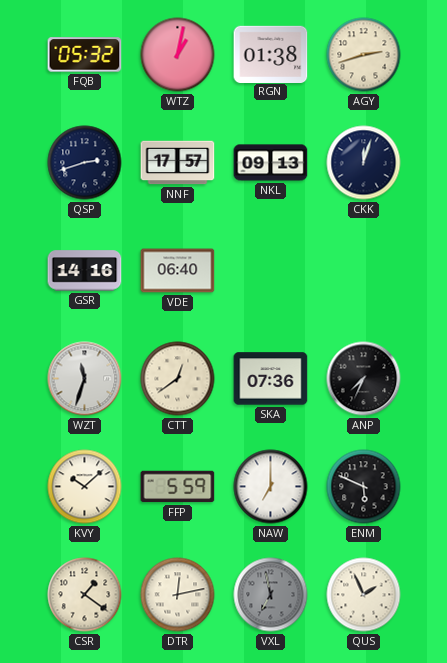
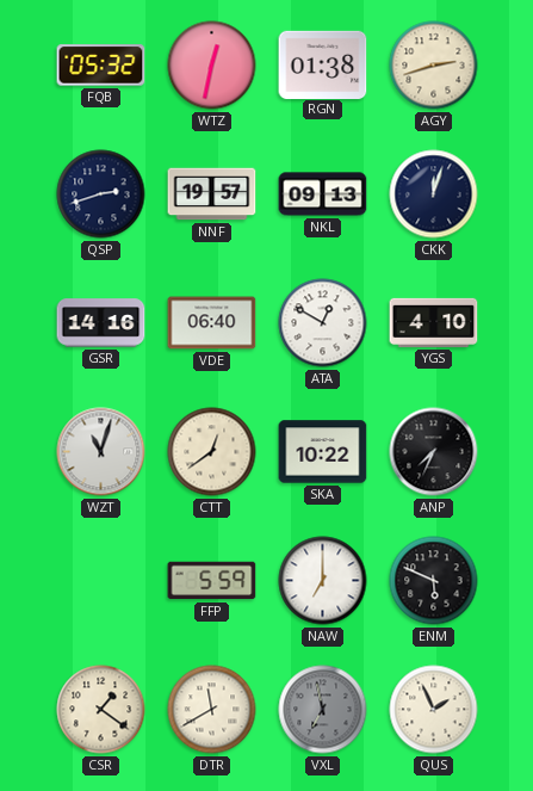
WTZ: 1:02 -> 12:32 (212, 66)
NNF: 17:57 -> 19:57 (212, 194)
ATA: none -> 12:50 (323, 323)
YGS: none -> 4:10 (434, 322)
WZT: 11:33 -> 11:03 (101, 452)
SKA: 07:36 -> 10:22 (323, 452)
KVY: 10:08 -> none (85, 487)
DTR: 12:13 -> 11:40 (212, 710)
